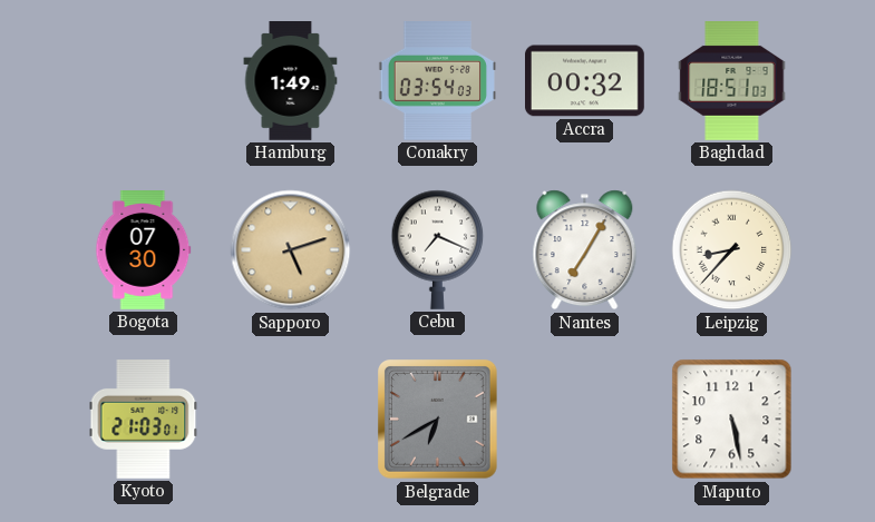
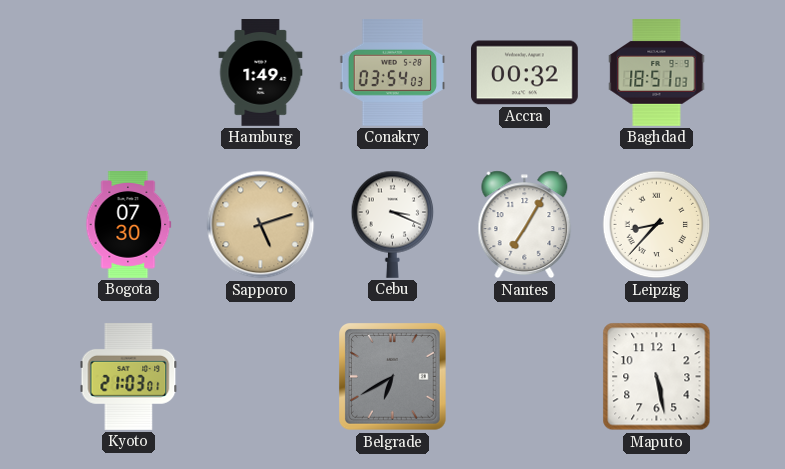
Cebu: 7:19 -> 3:19 (393, 224)
